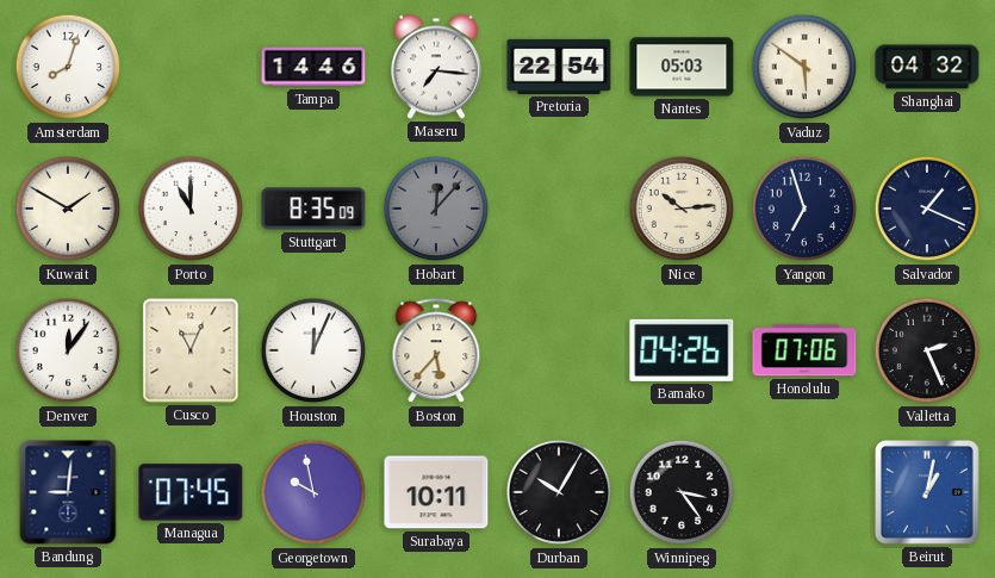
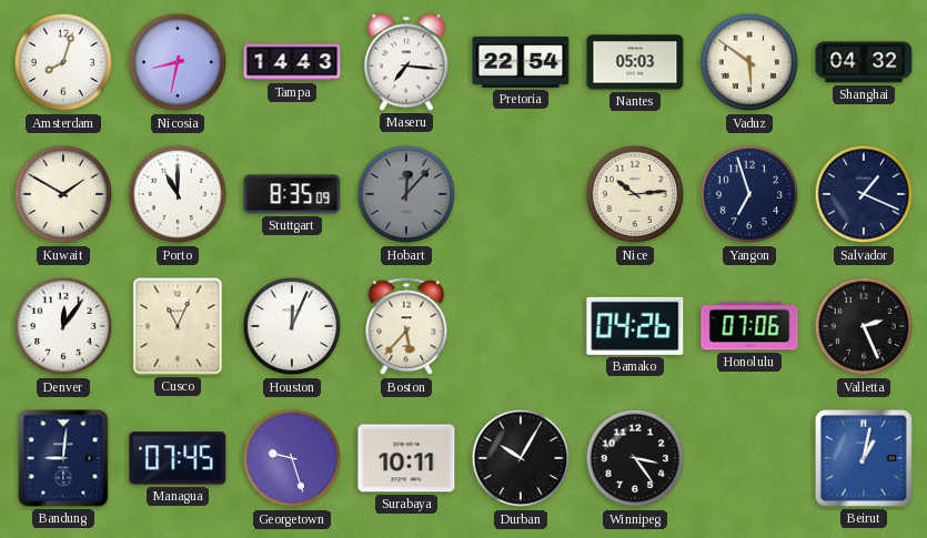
Nicosia: none -> 8:32 (178, 62)
Tampa: 14:46 -> 14:43 (292, 62)
Georgetown: 9:58 -> 9:27 (292, 458)
